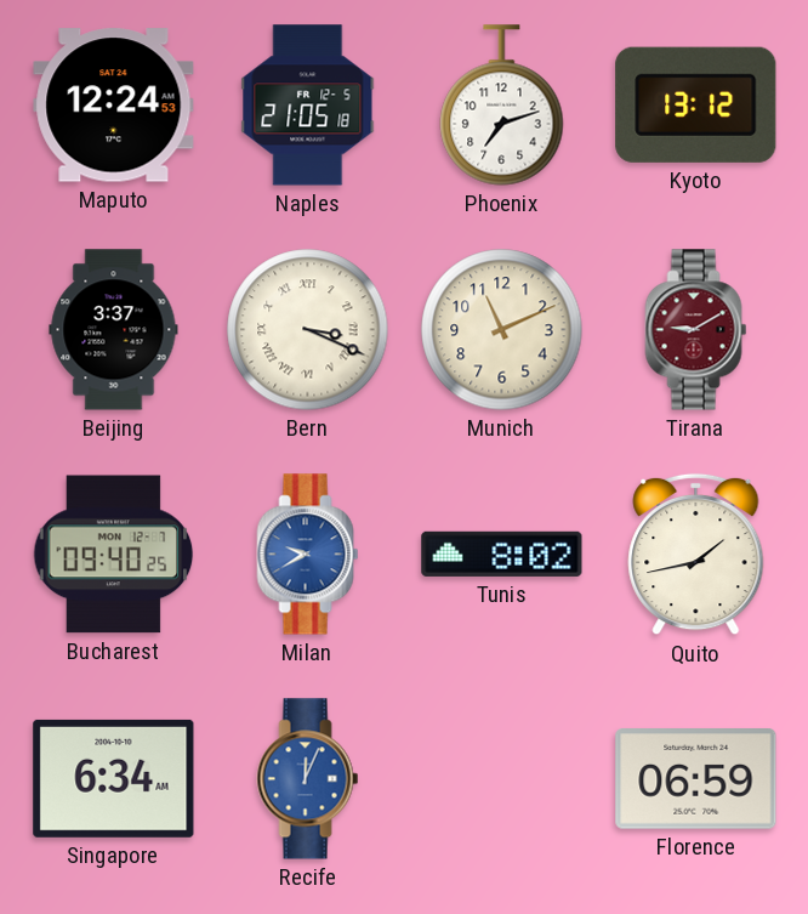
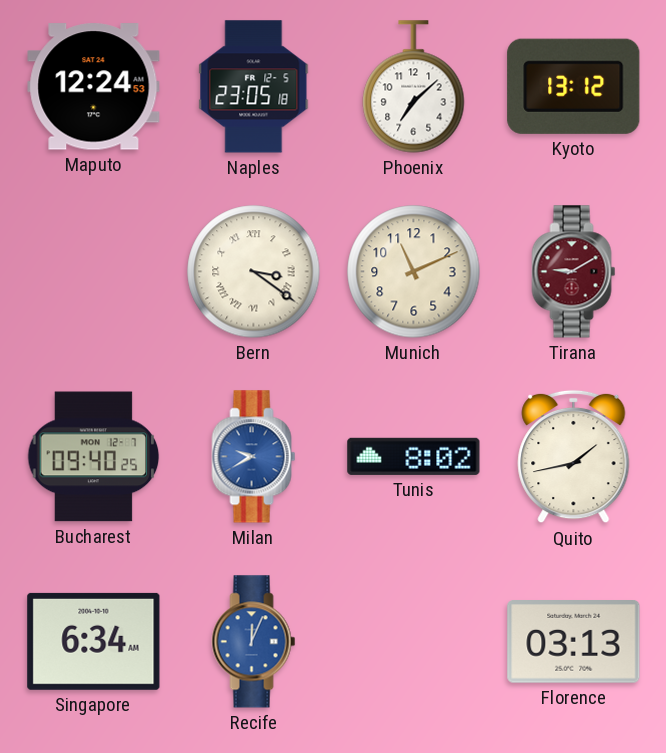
Naples: 21:05 -> 23:05 (254, 87)
Phoenix: 7:12 -> 7:08 (414, 87)
Beijing: 3:37 -> none (114, 330)
Bern: 3:19 -> 3:21 (254, 272)
Florence: 06:59 -> 03:13 (574, 642)
